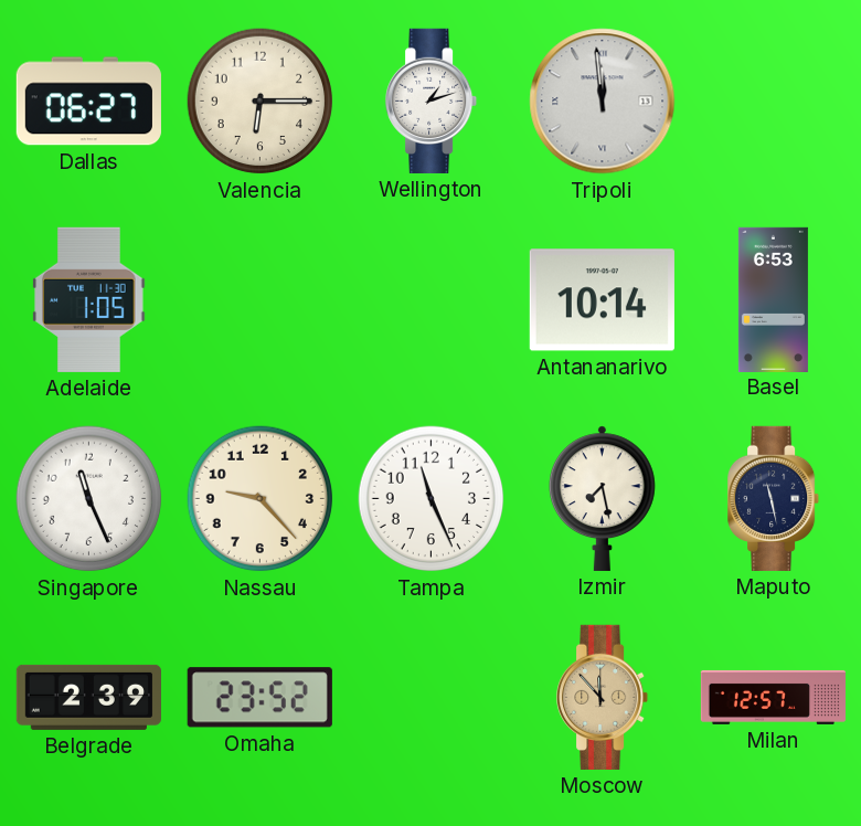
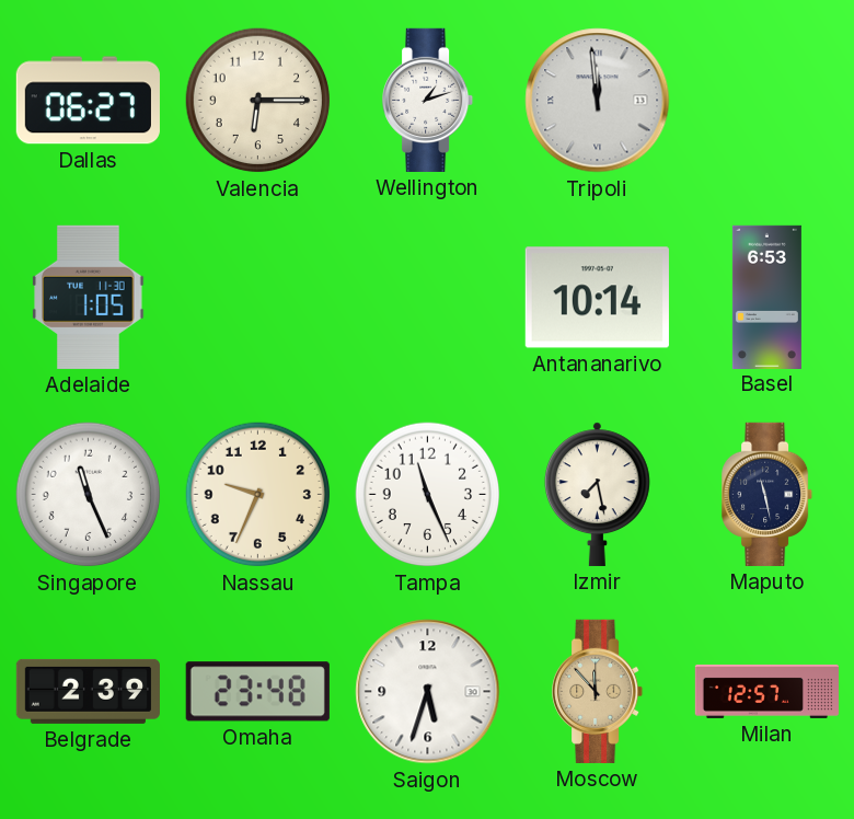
Nassau: 9:23 -> 9:34 (258, 495)
Omaha: 23:52 -> 23:48 (257, 692)
Saigon: none -> 5:33 (428, 692)
